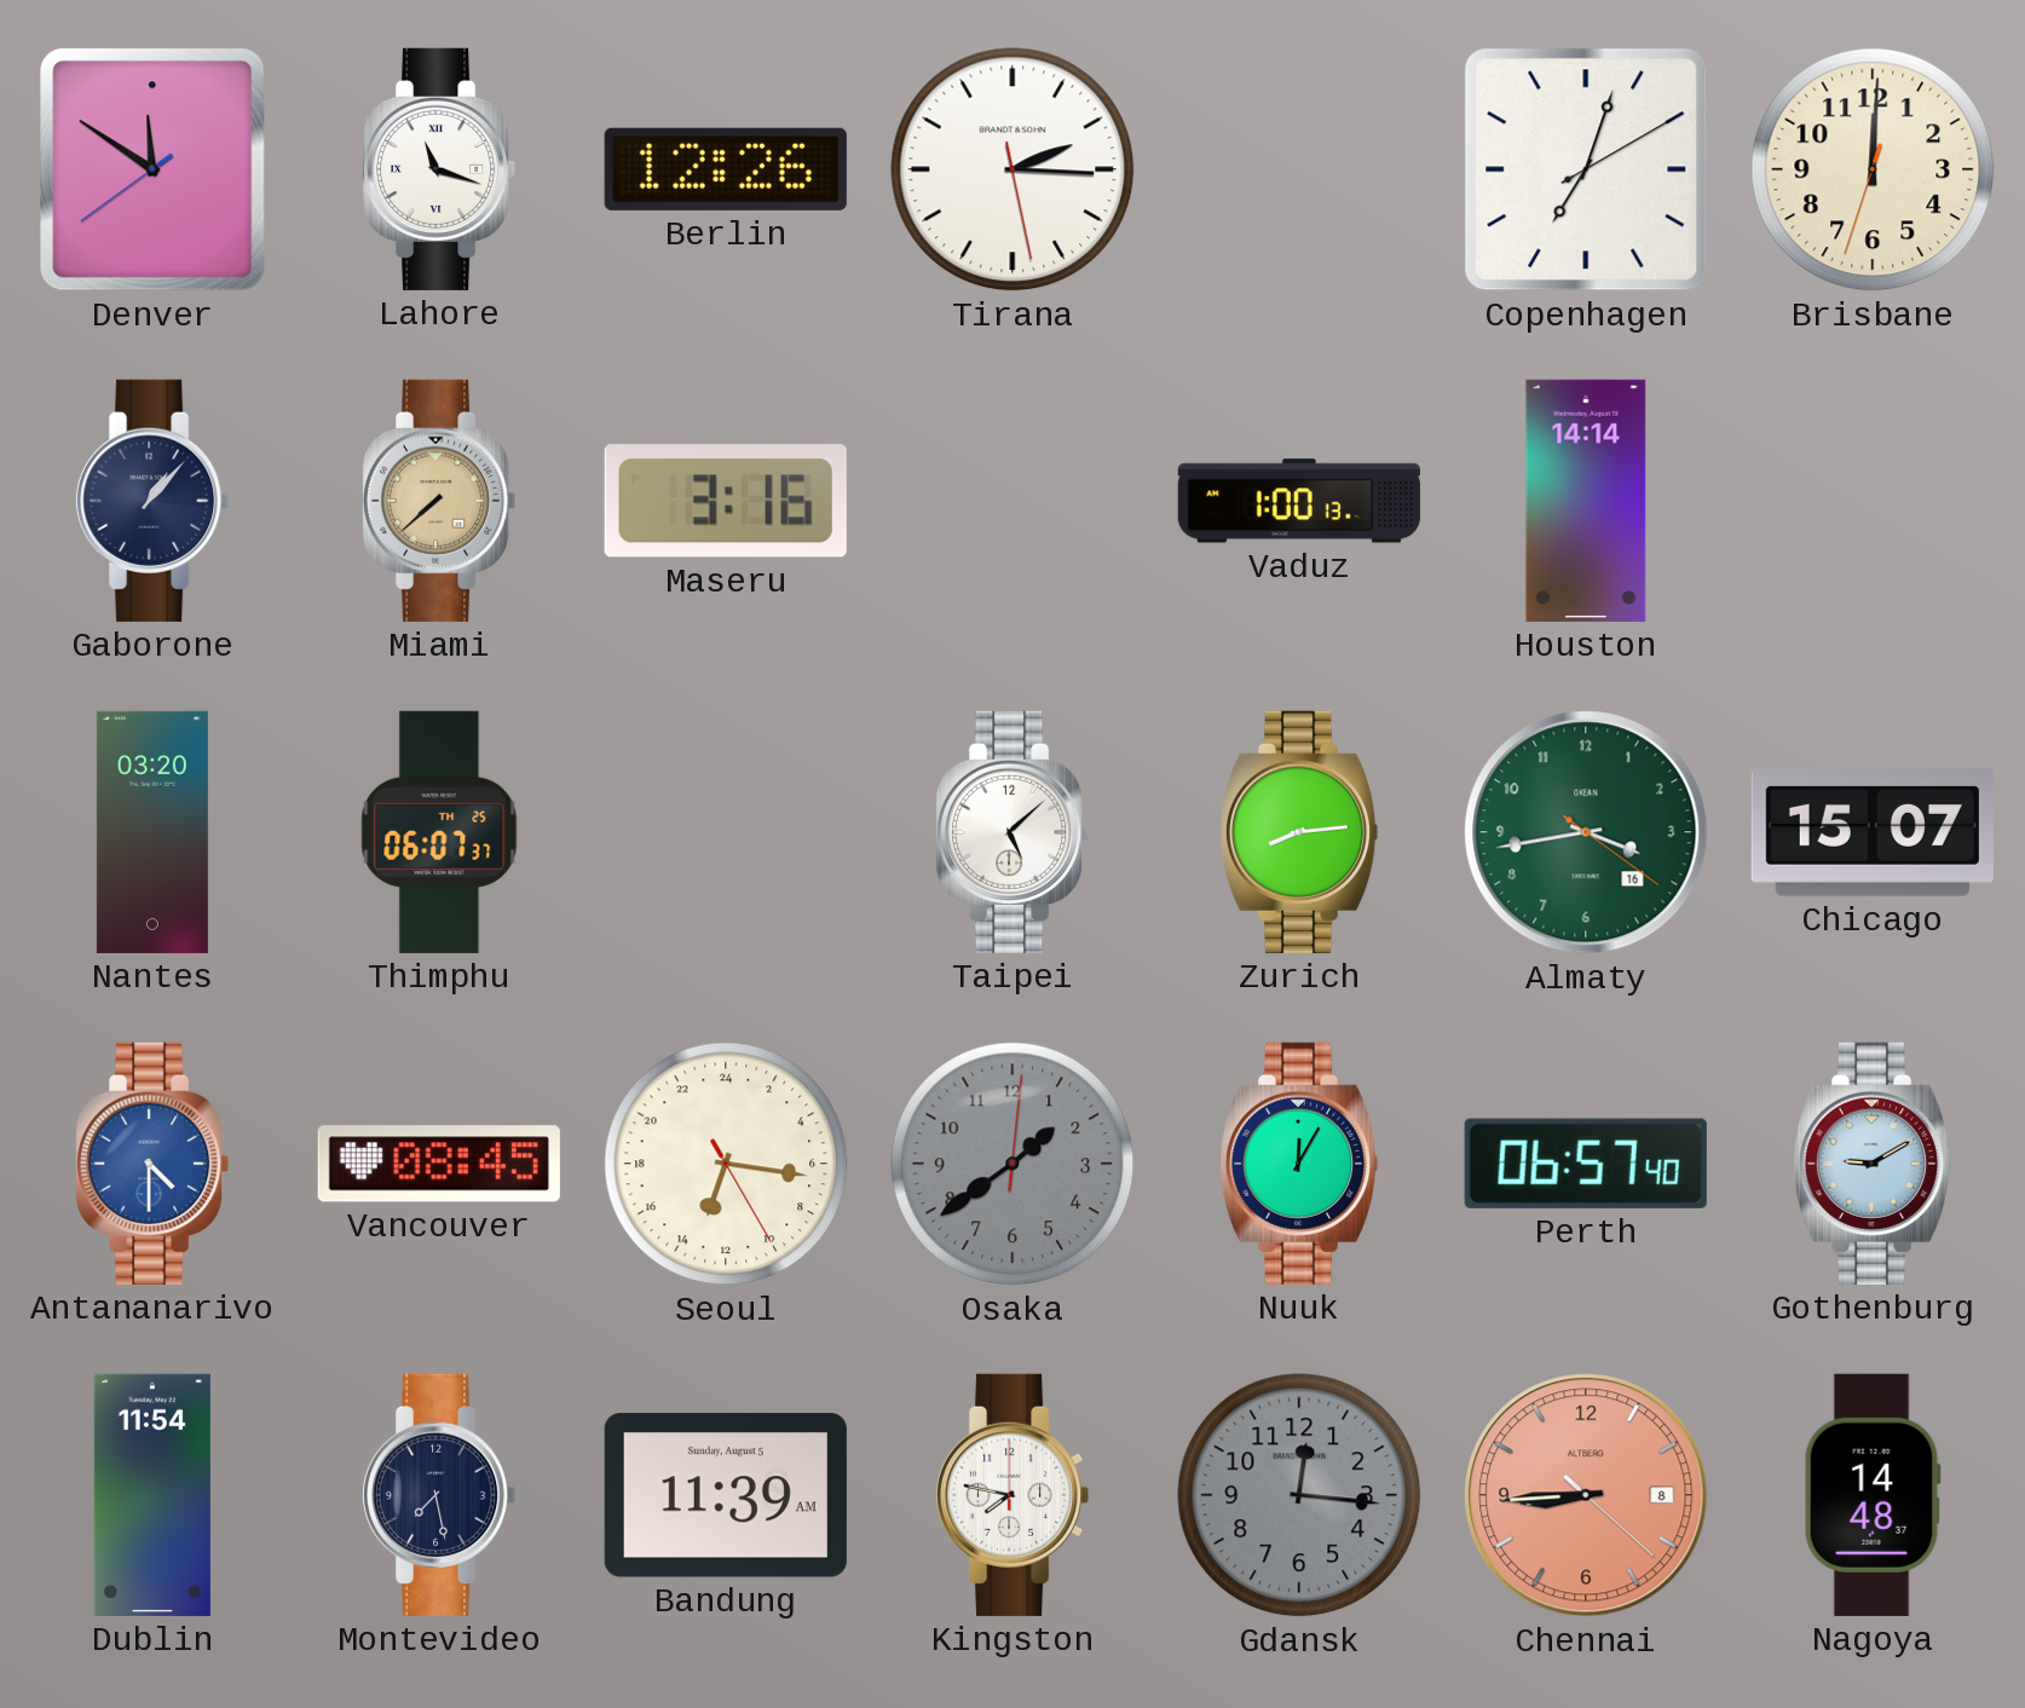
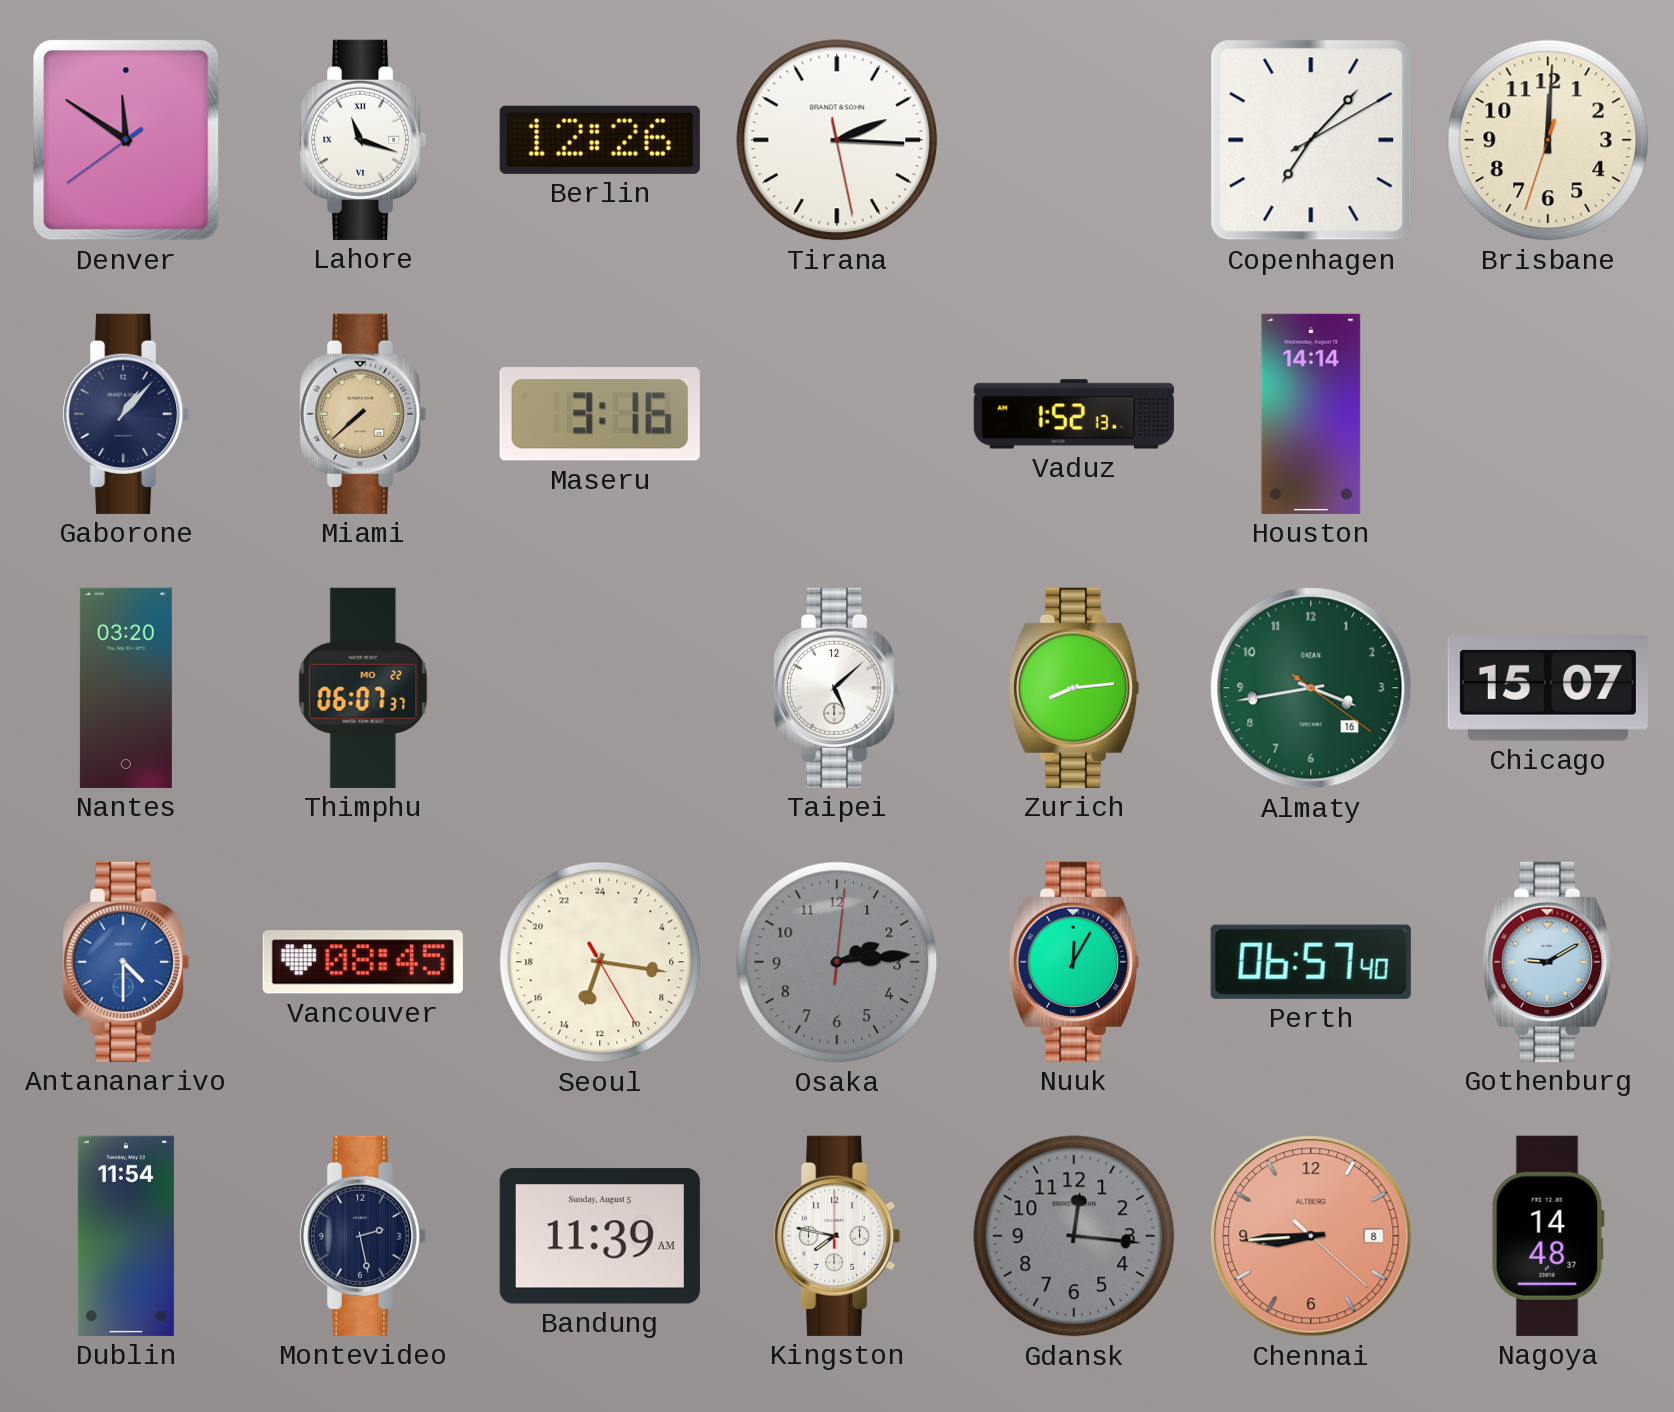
Copenhagen: 7:03 -> 7:07 (1311, 140)
Vaduz: 1:00 -> 1:52 (1074, 414)
Thimphu date: TH 25 -> MO 22 (363, 688)
Osaka: 1:39 -> 2:14 (837, 962)
Montevideo: 7:28 -> 2:28 (364, 1236)
